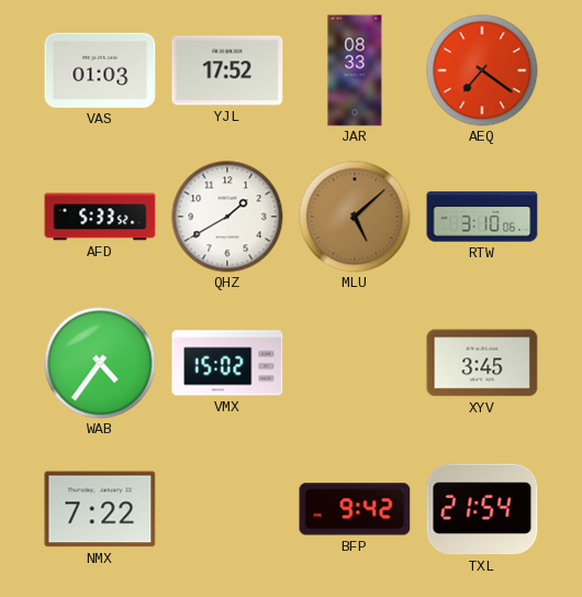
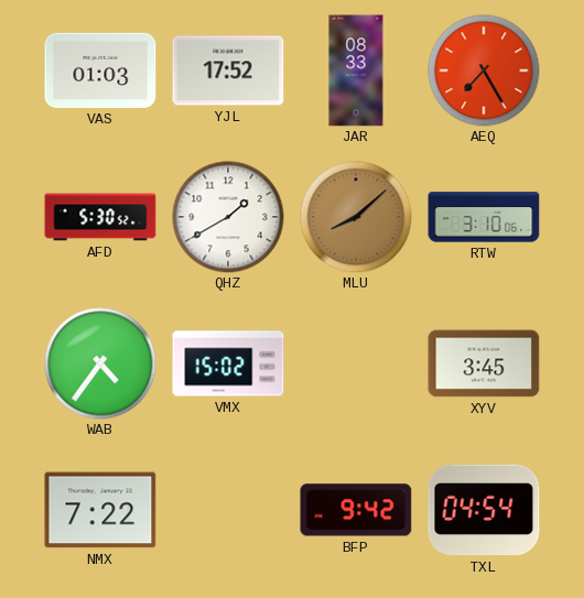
AEQ: 7:21 -> 7:25 (484, 70)
AFD: 5:33 -> 5:30 (100, 217)
MLU: 5:08 -> 8:08 (356, 217)
TXL: 21:54 -> 04:54 (484, 510)
